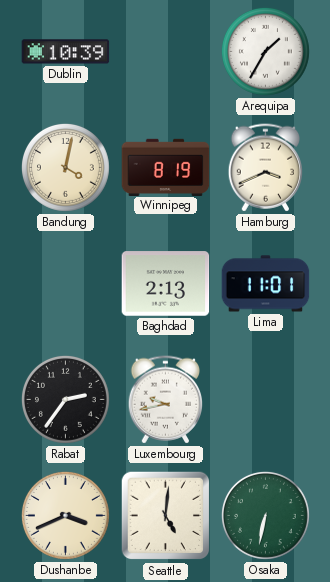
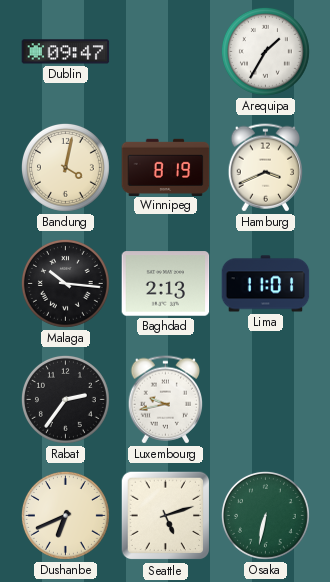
Dublin: 10:39 -> 09:47 (66, 52)
Malaga: none -> 10:16 (65, 283)
Dushanbe: 3:41 -> 6:41 (65, 515)
Seattle: 5:01 -> 5:12 (166, 516)
